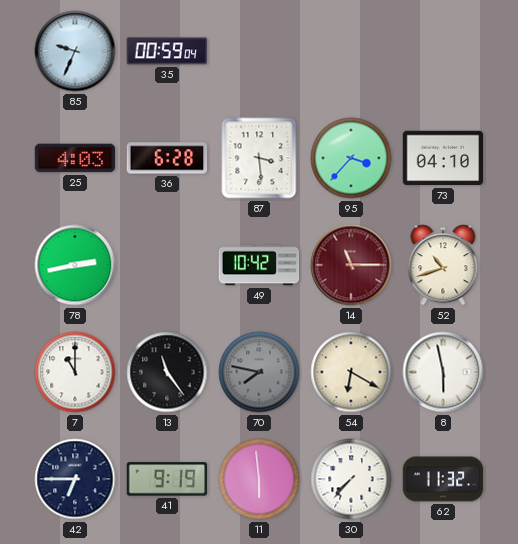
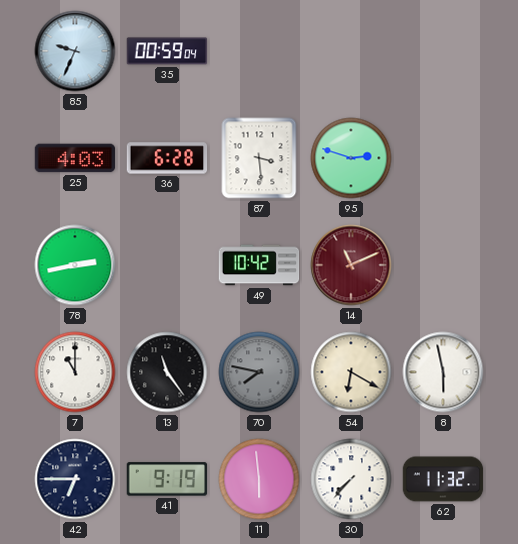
95: 3:37 -> 2:48 (351, 158)
73: 04:10 -> none (443, 158)
14: 11:15 -> 11:11 (351, 265)
52: 10:42 -> none (443, 265)
